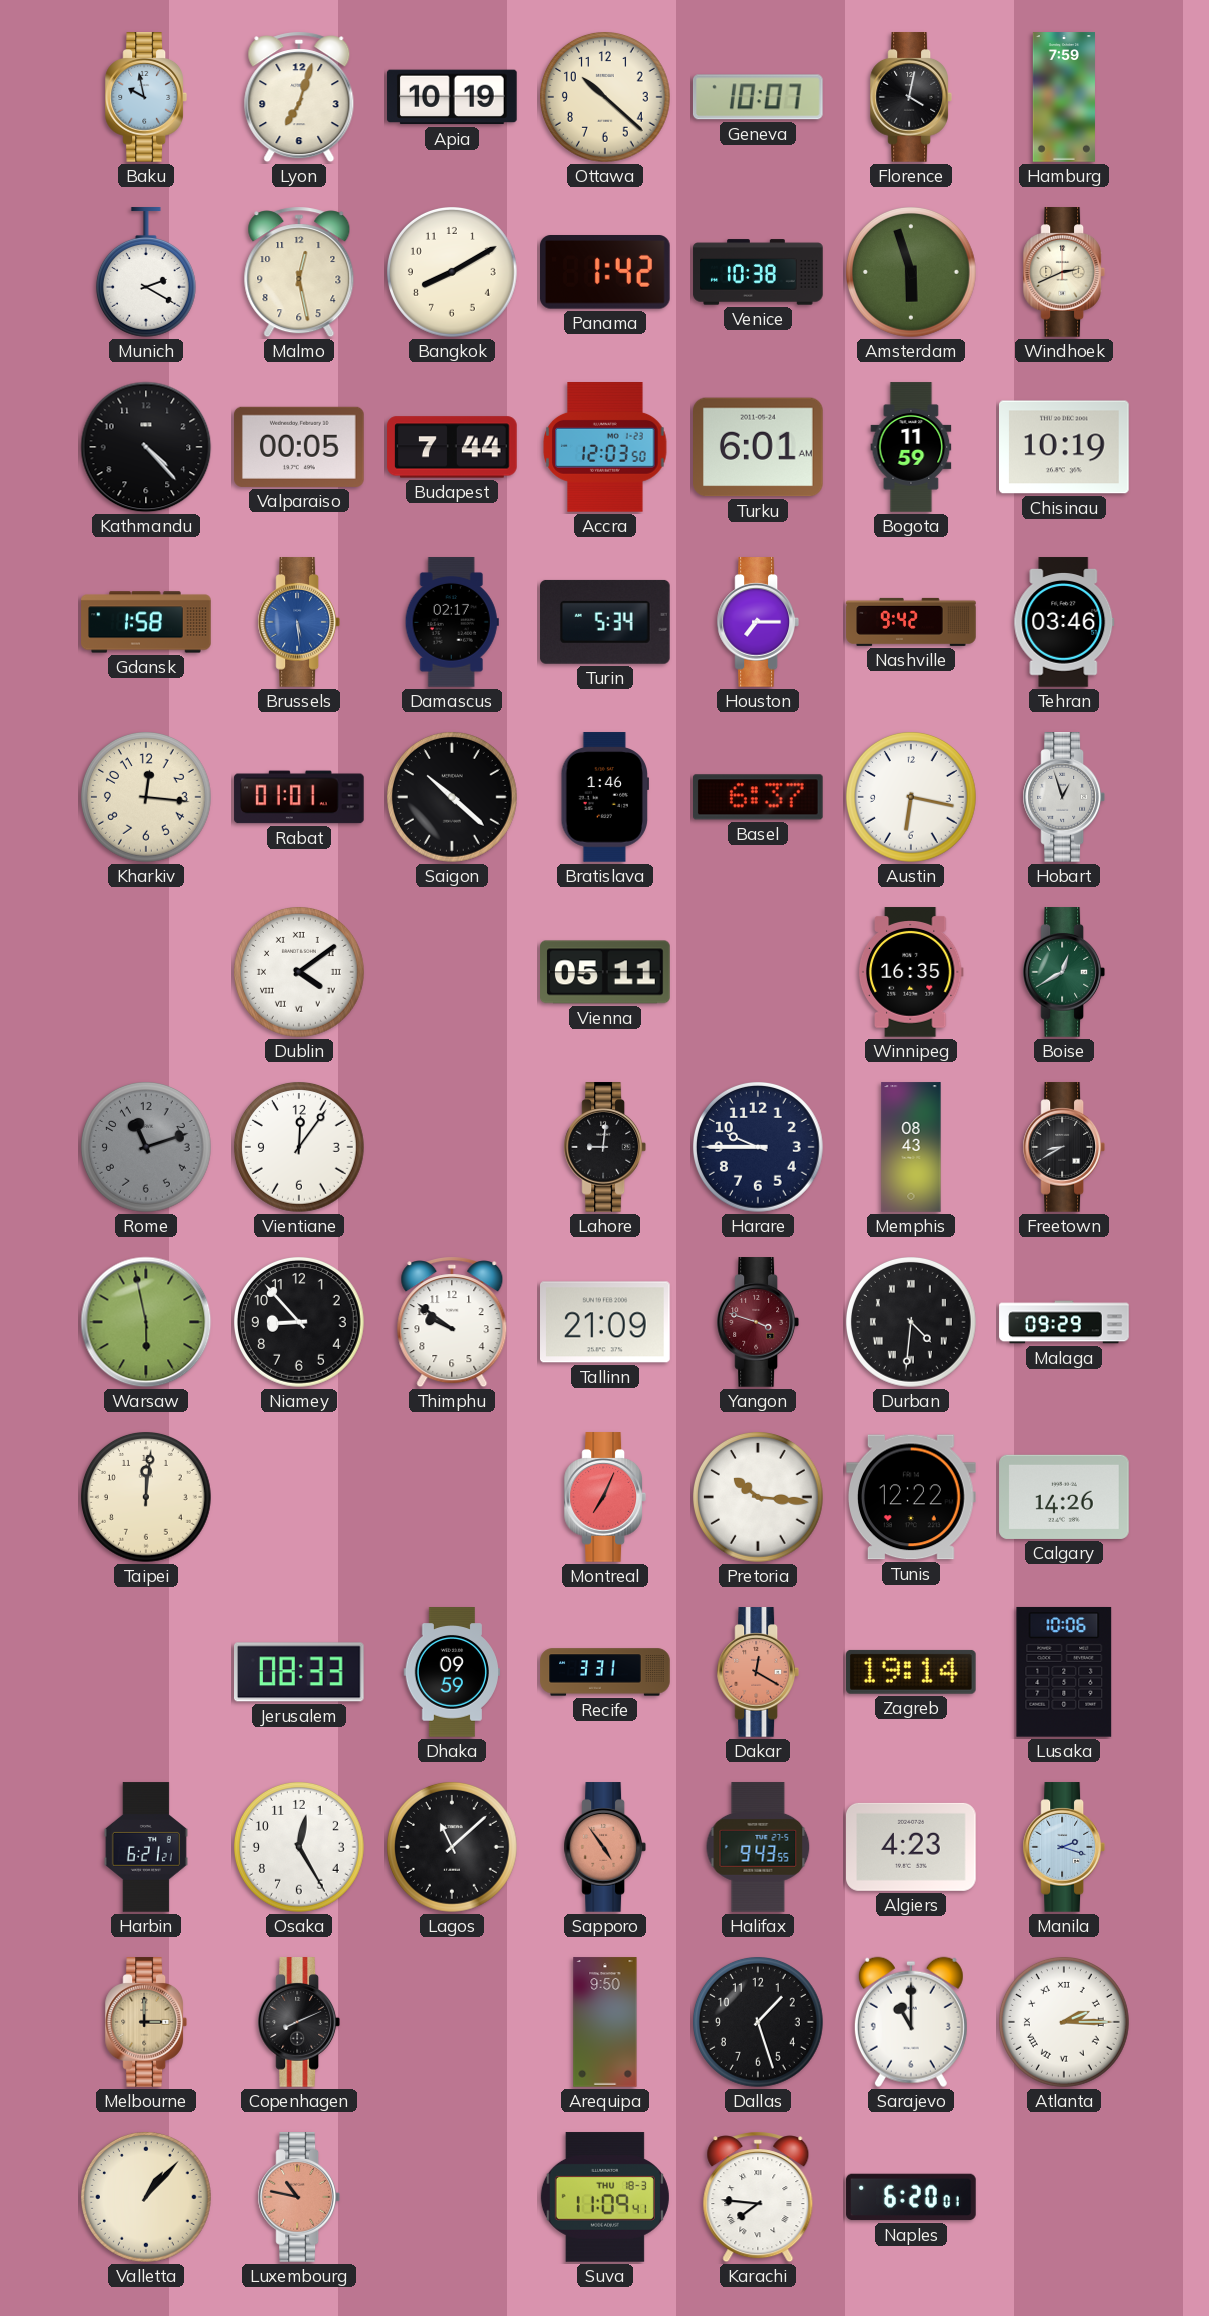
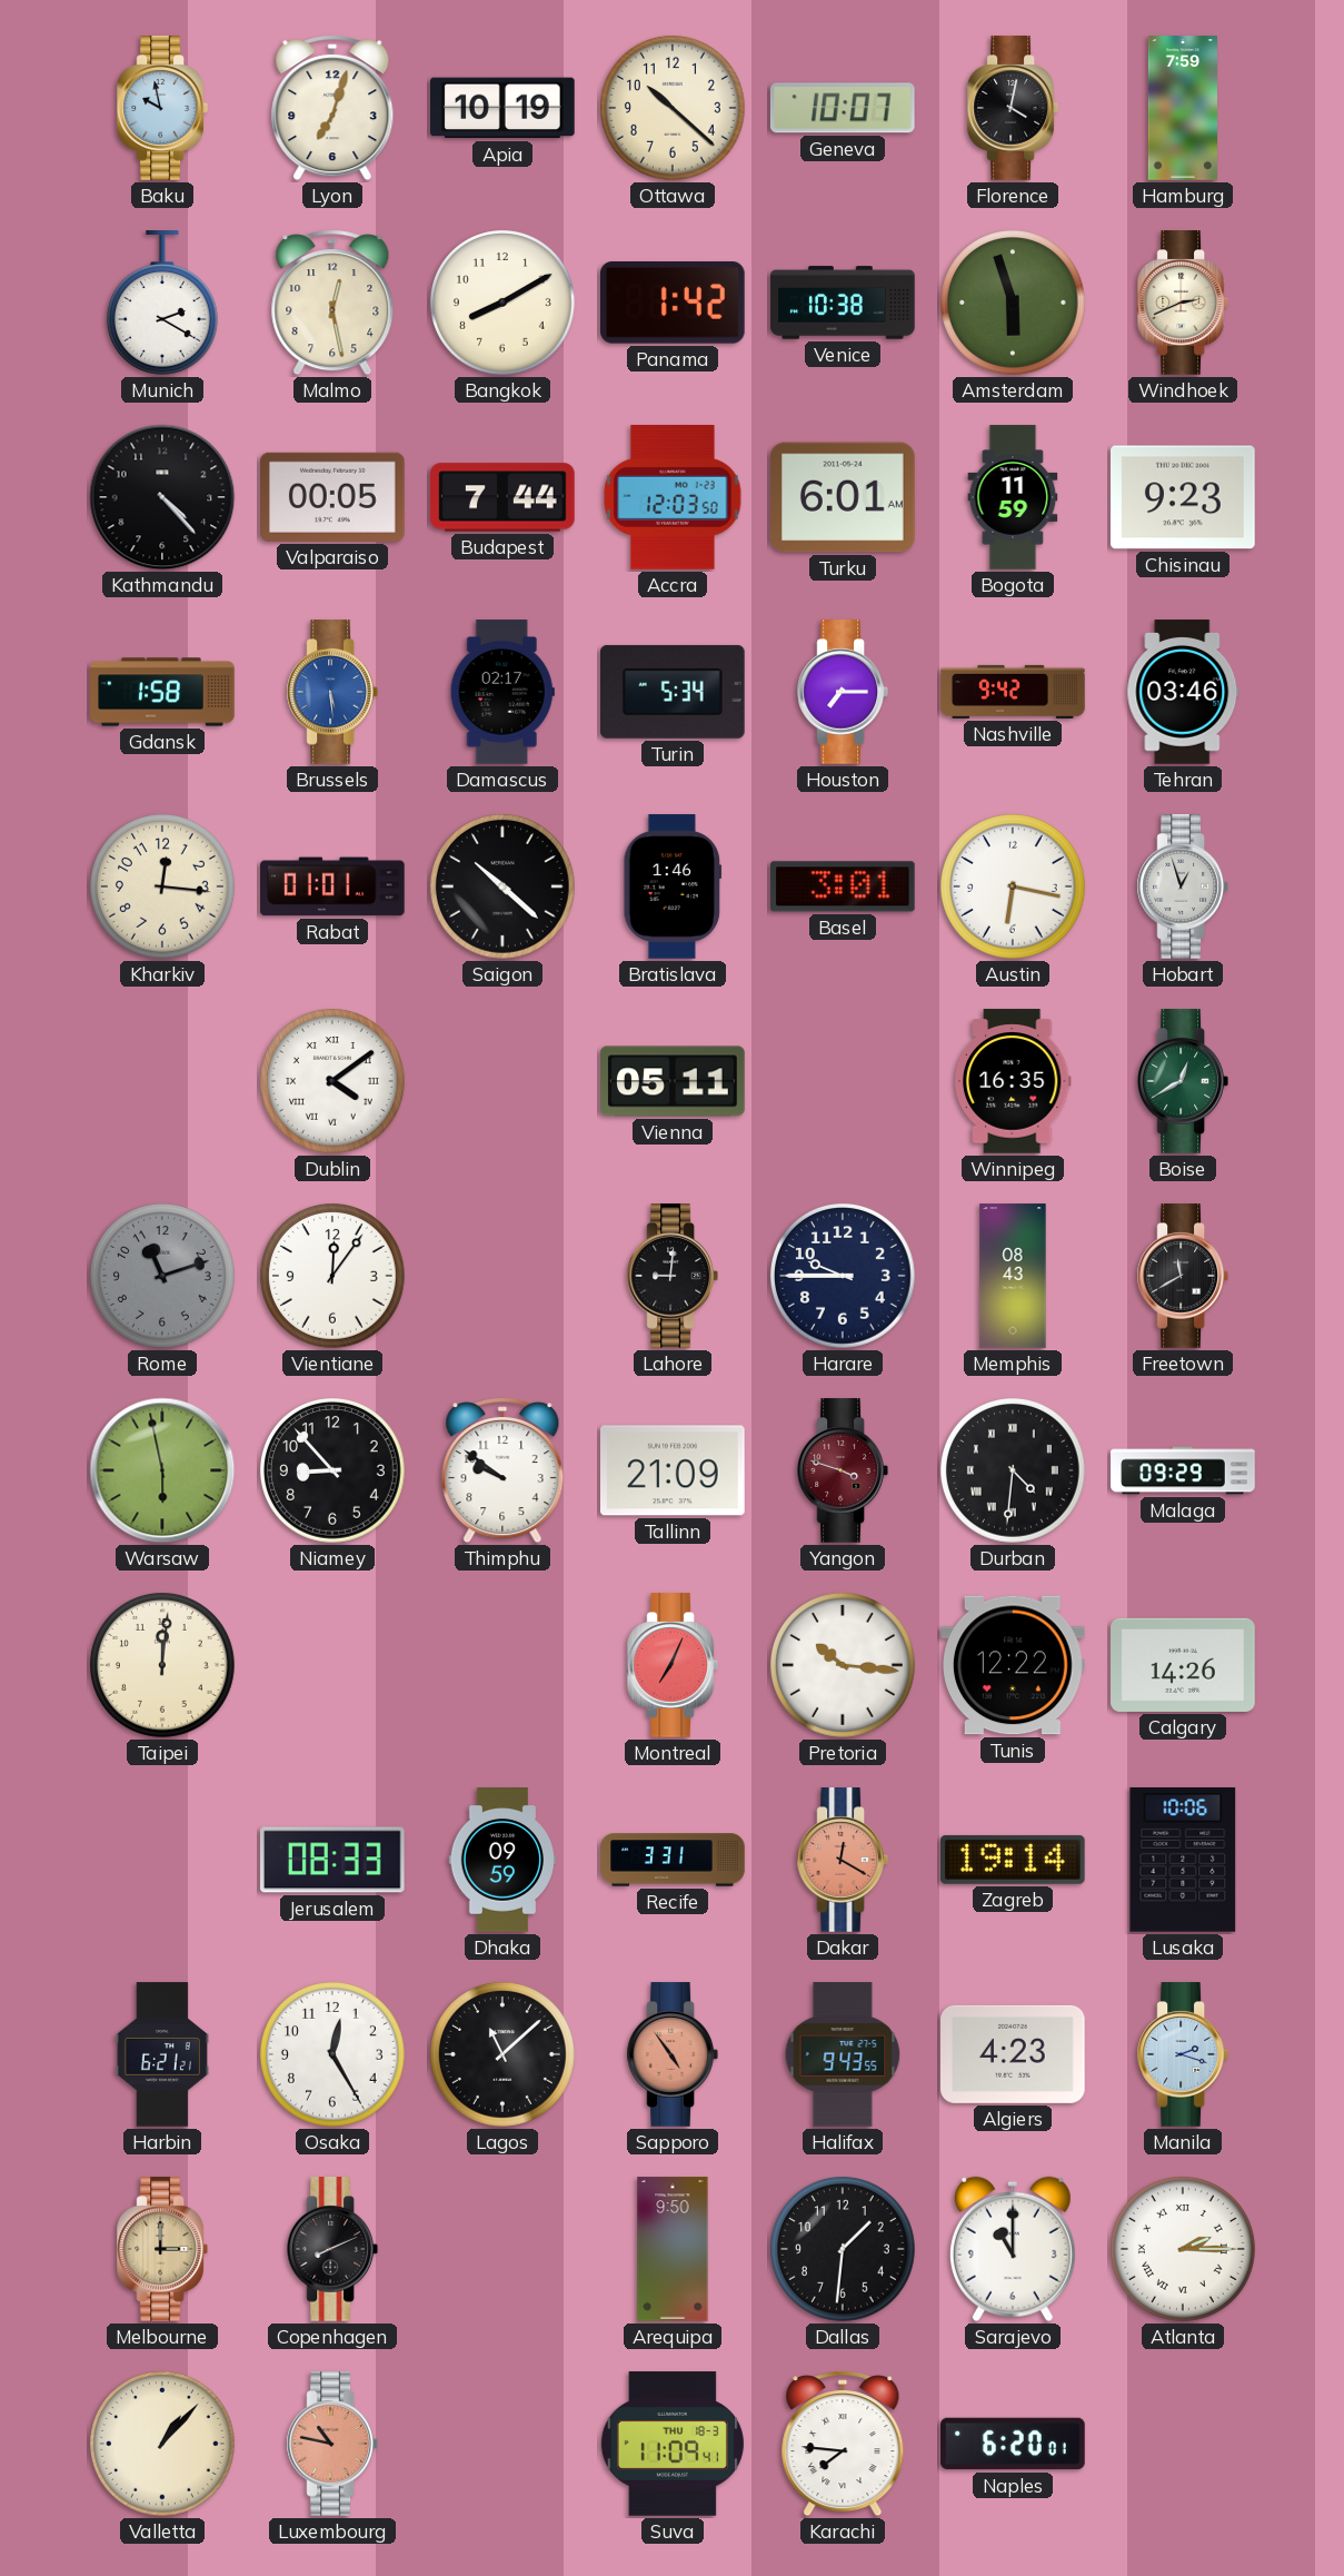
Chisinau: 10:19 -> 9:23 (1183, 497)
Basel: 6:37 -> 3:01 (844, 886)
Freetown: 8:40 -> 11:40 (1182, 1276)
Dallas: 1:27 -> 1:31 (844, 2250)
